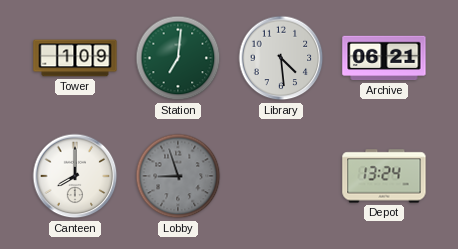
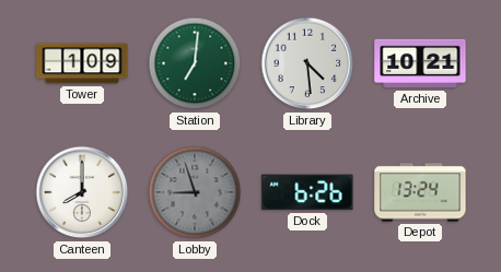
Archive: 06:21 -> 10:21 (420, 63)
Dock: none -> 6:26 (307, 192)
